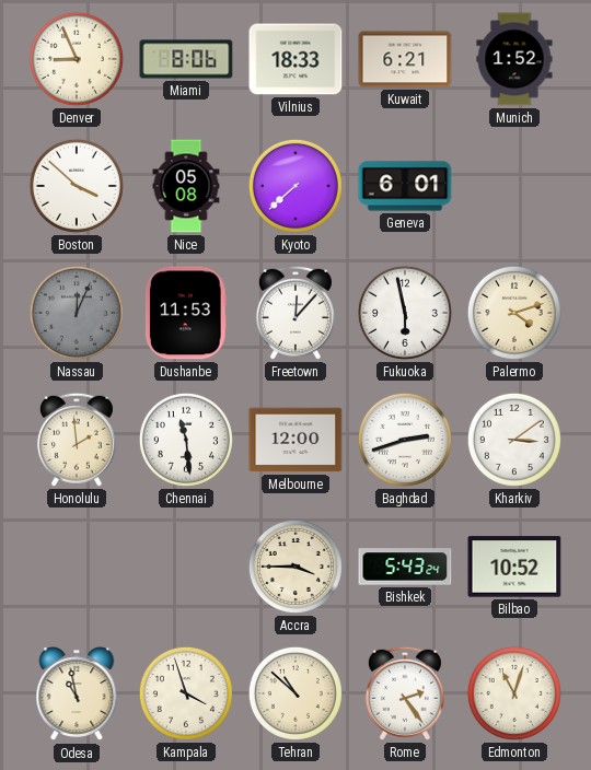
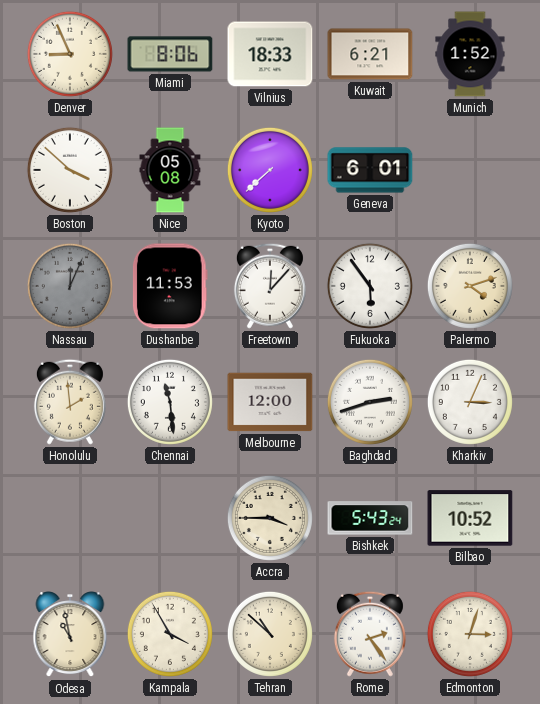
Fukuoka: 5:58 -> 5:54 (370, 286)
Kharkiv: 3:09 -> 3:04 (470, 402)
Kampala: 3:57 -> 3:55 (170, 634)
Edmonton: 11:03 -> 3:03 (470, 634)
